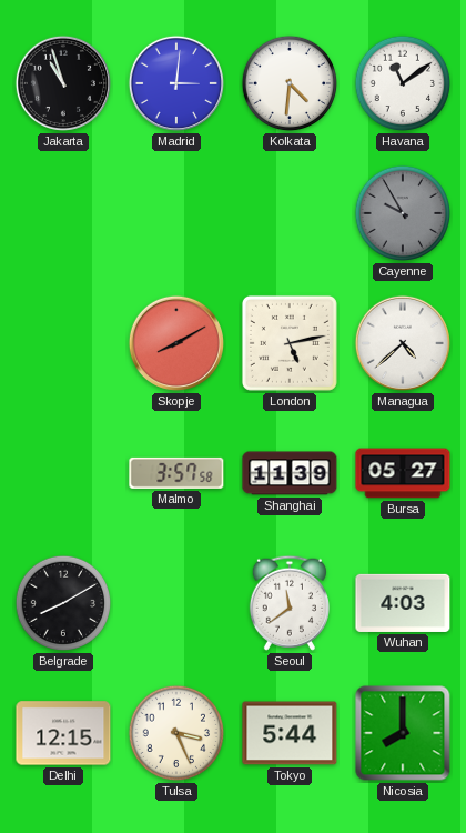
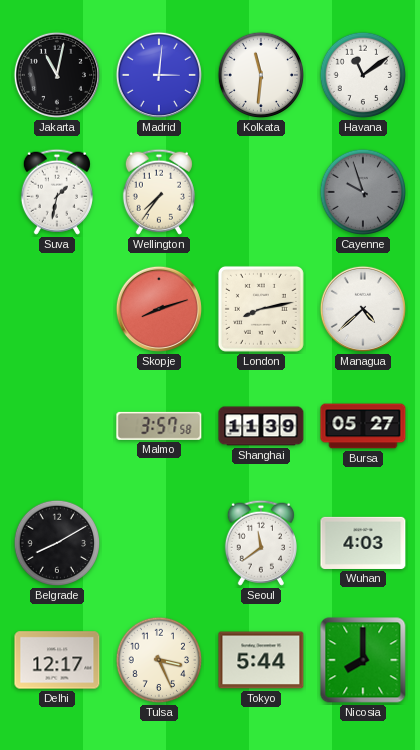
Jakarta: 10:57 -> 11:02 (57, 75)
Kolkata: 4:31 -> 11:31 (261, 75)
Suva: none -> 1:32 (57, 192)
Wellington: none -> 7:36 (159, 192)
Cayenne: 9:55 -> 9:57 (363, 192)
Skopje: 8:10 -> 8:12 (159, 309)
London: 5:13 -> 8:13 (261, 309)
Delhi: 12:15 -> 12:17 (57, 660)
